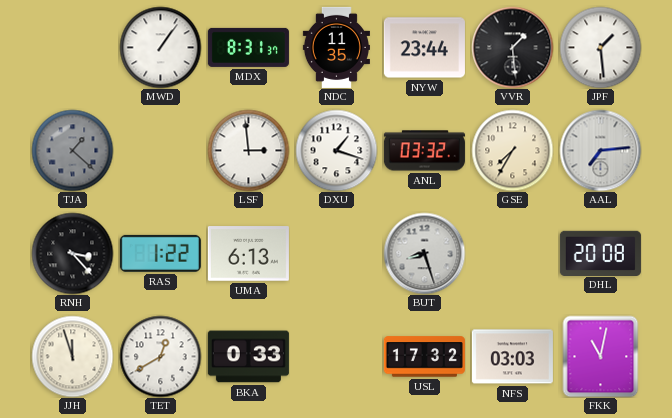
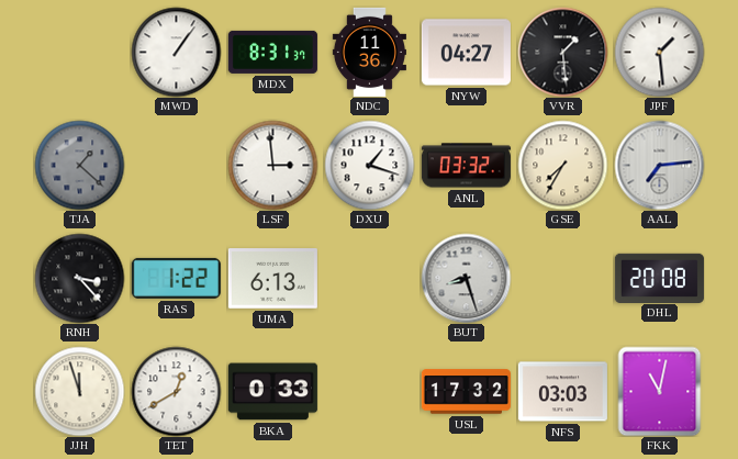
NDC: 11:35 -> 11:36 (369, 52)
NYW: 23:44 -> 04:27 (466, 53)
